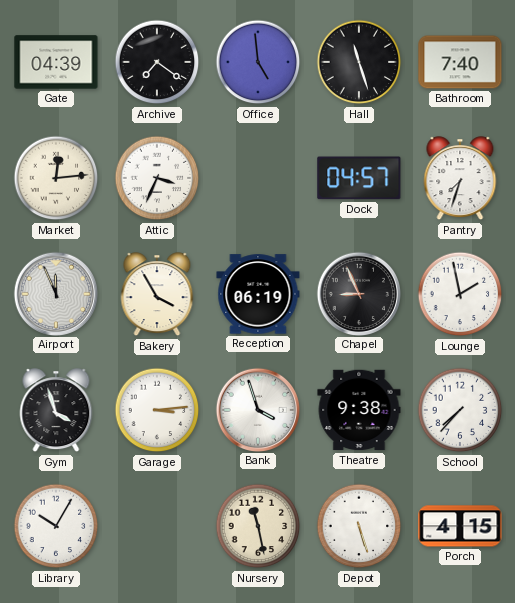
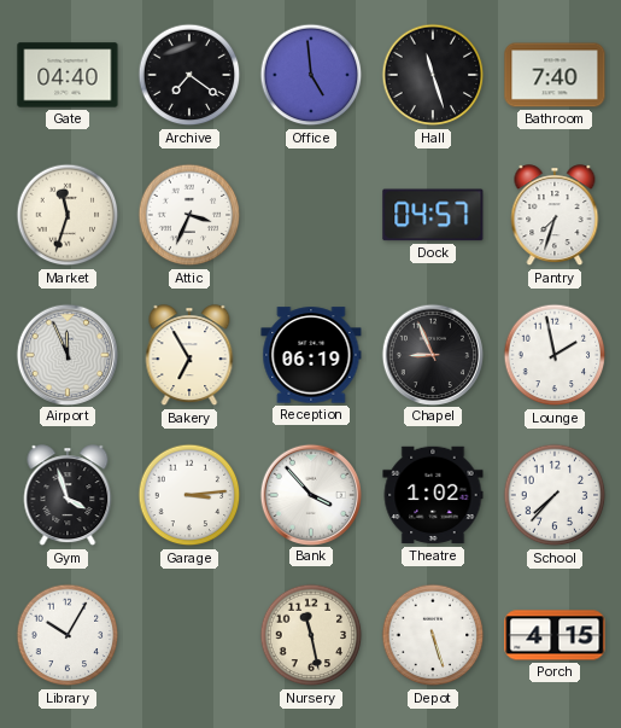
Gate: 04:39 -> 04:40 (68, 75)
Market: 12:14 -> 11:33 (68, 215)
Bakery: 3:55 -> 6:55 (189, 356)
Bank: 3:57 -> 3:53 (310, 494)
Theatre: 9:38 -> 1:02 (433, 495)
